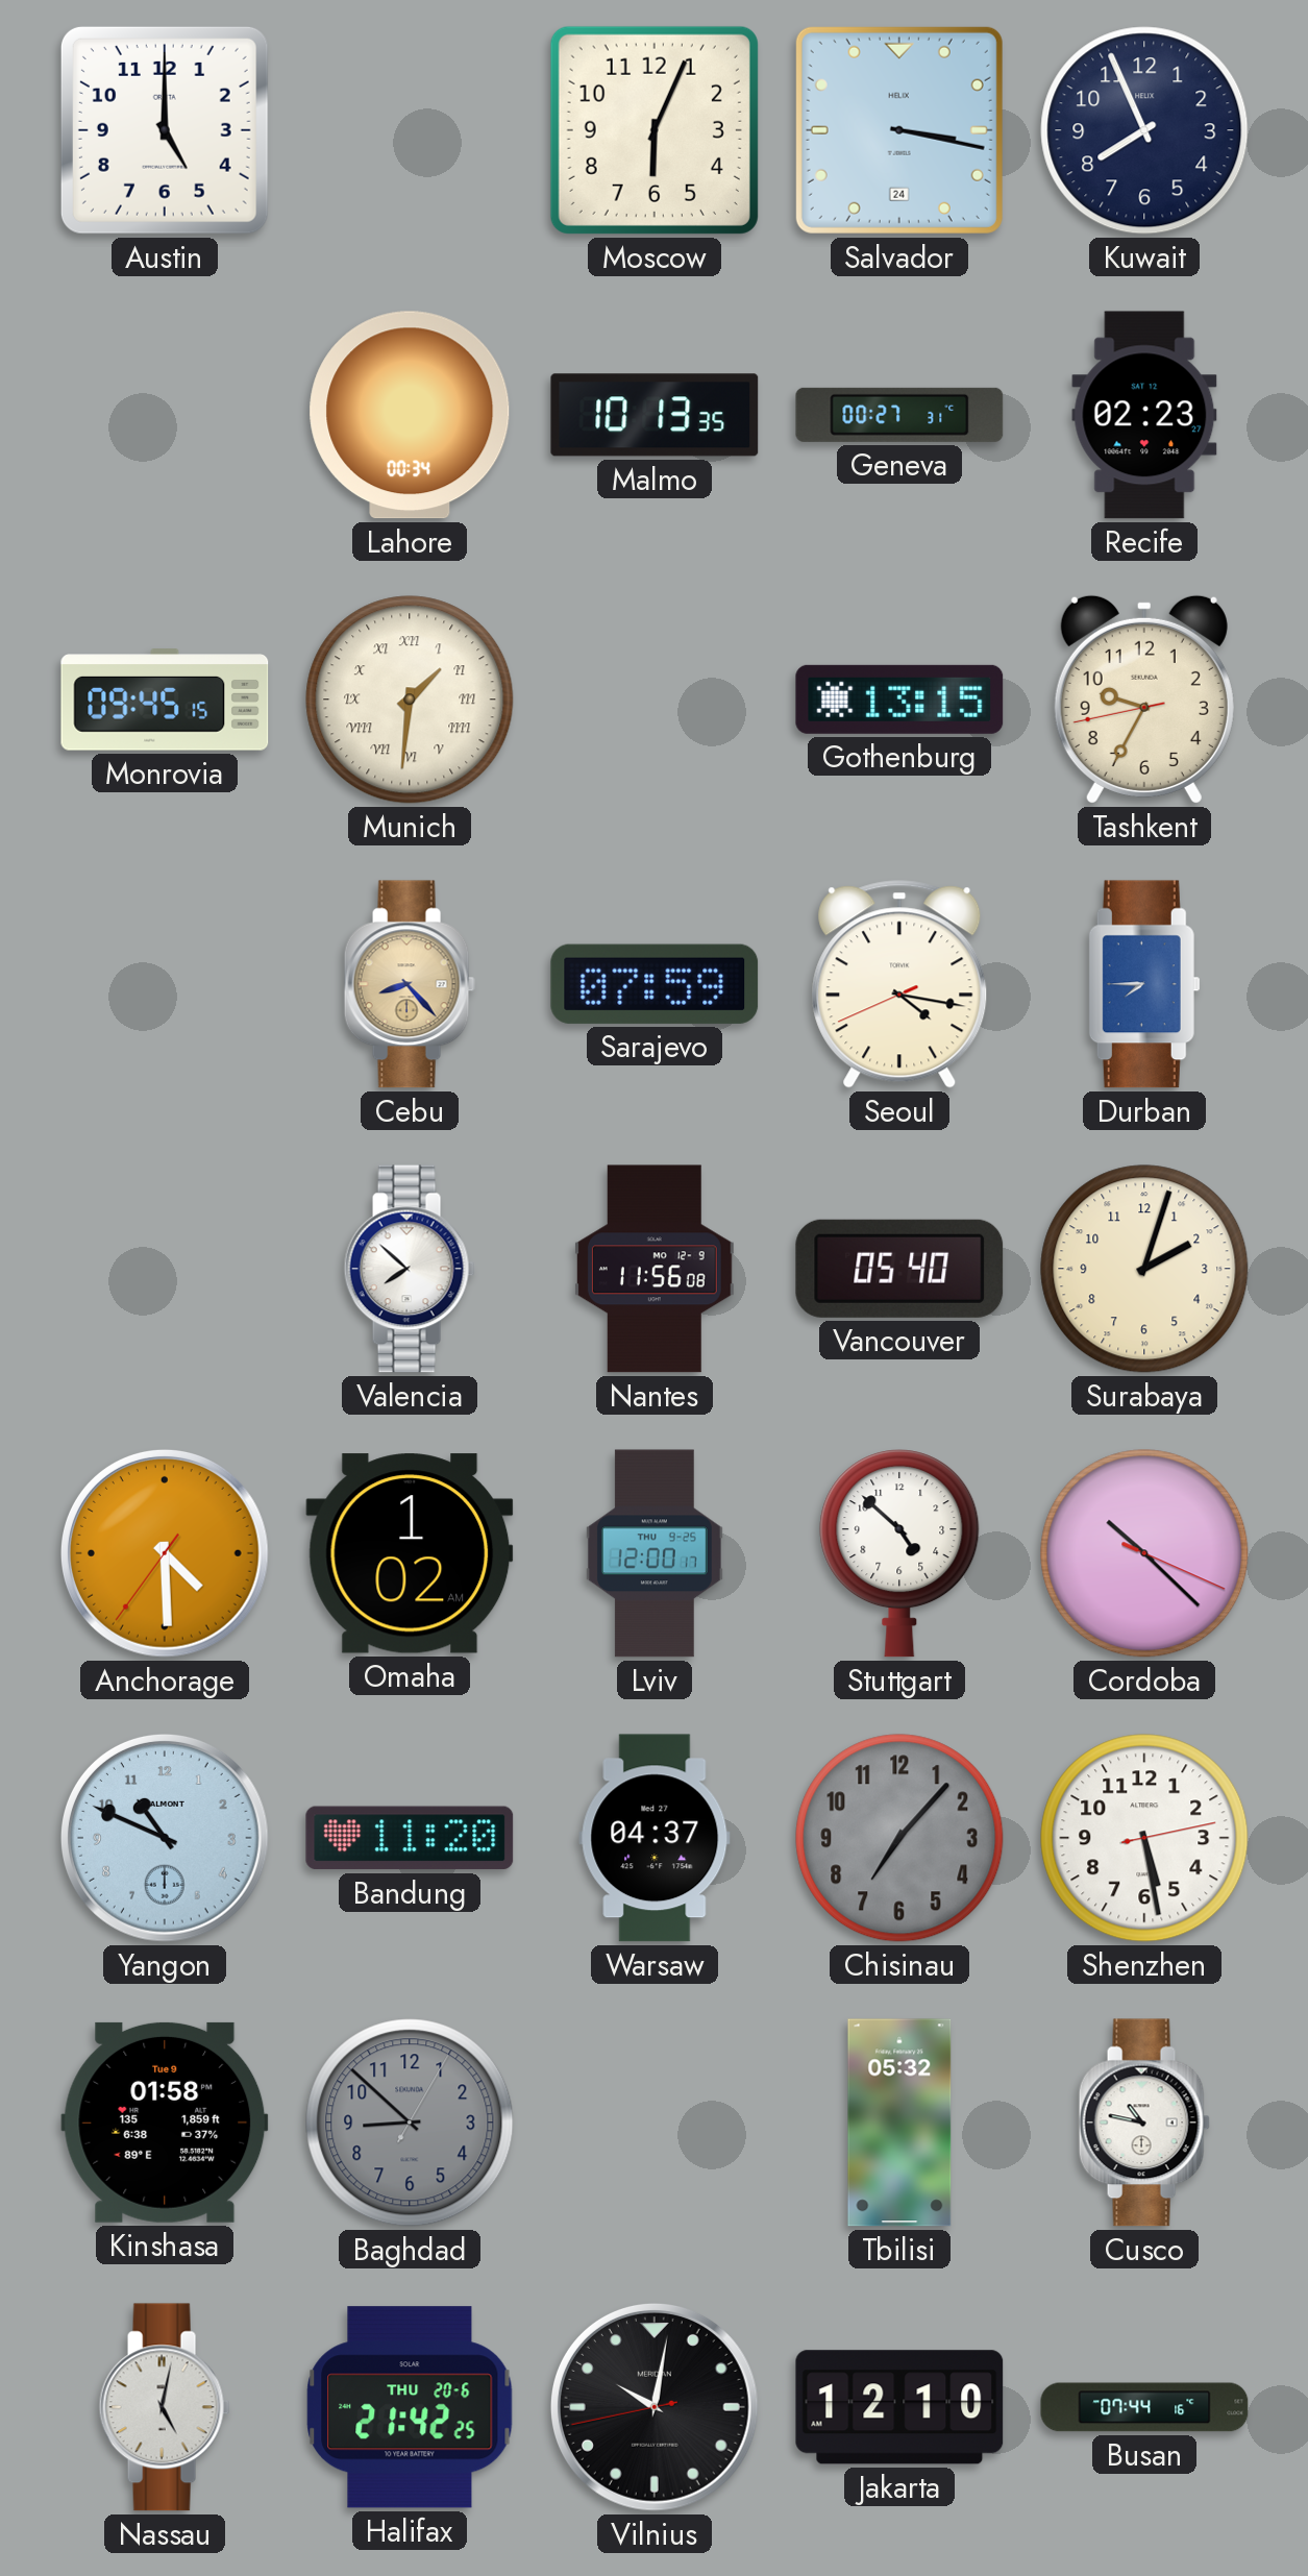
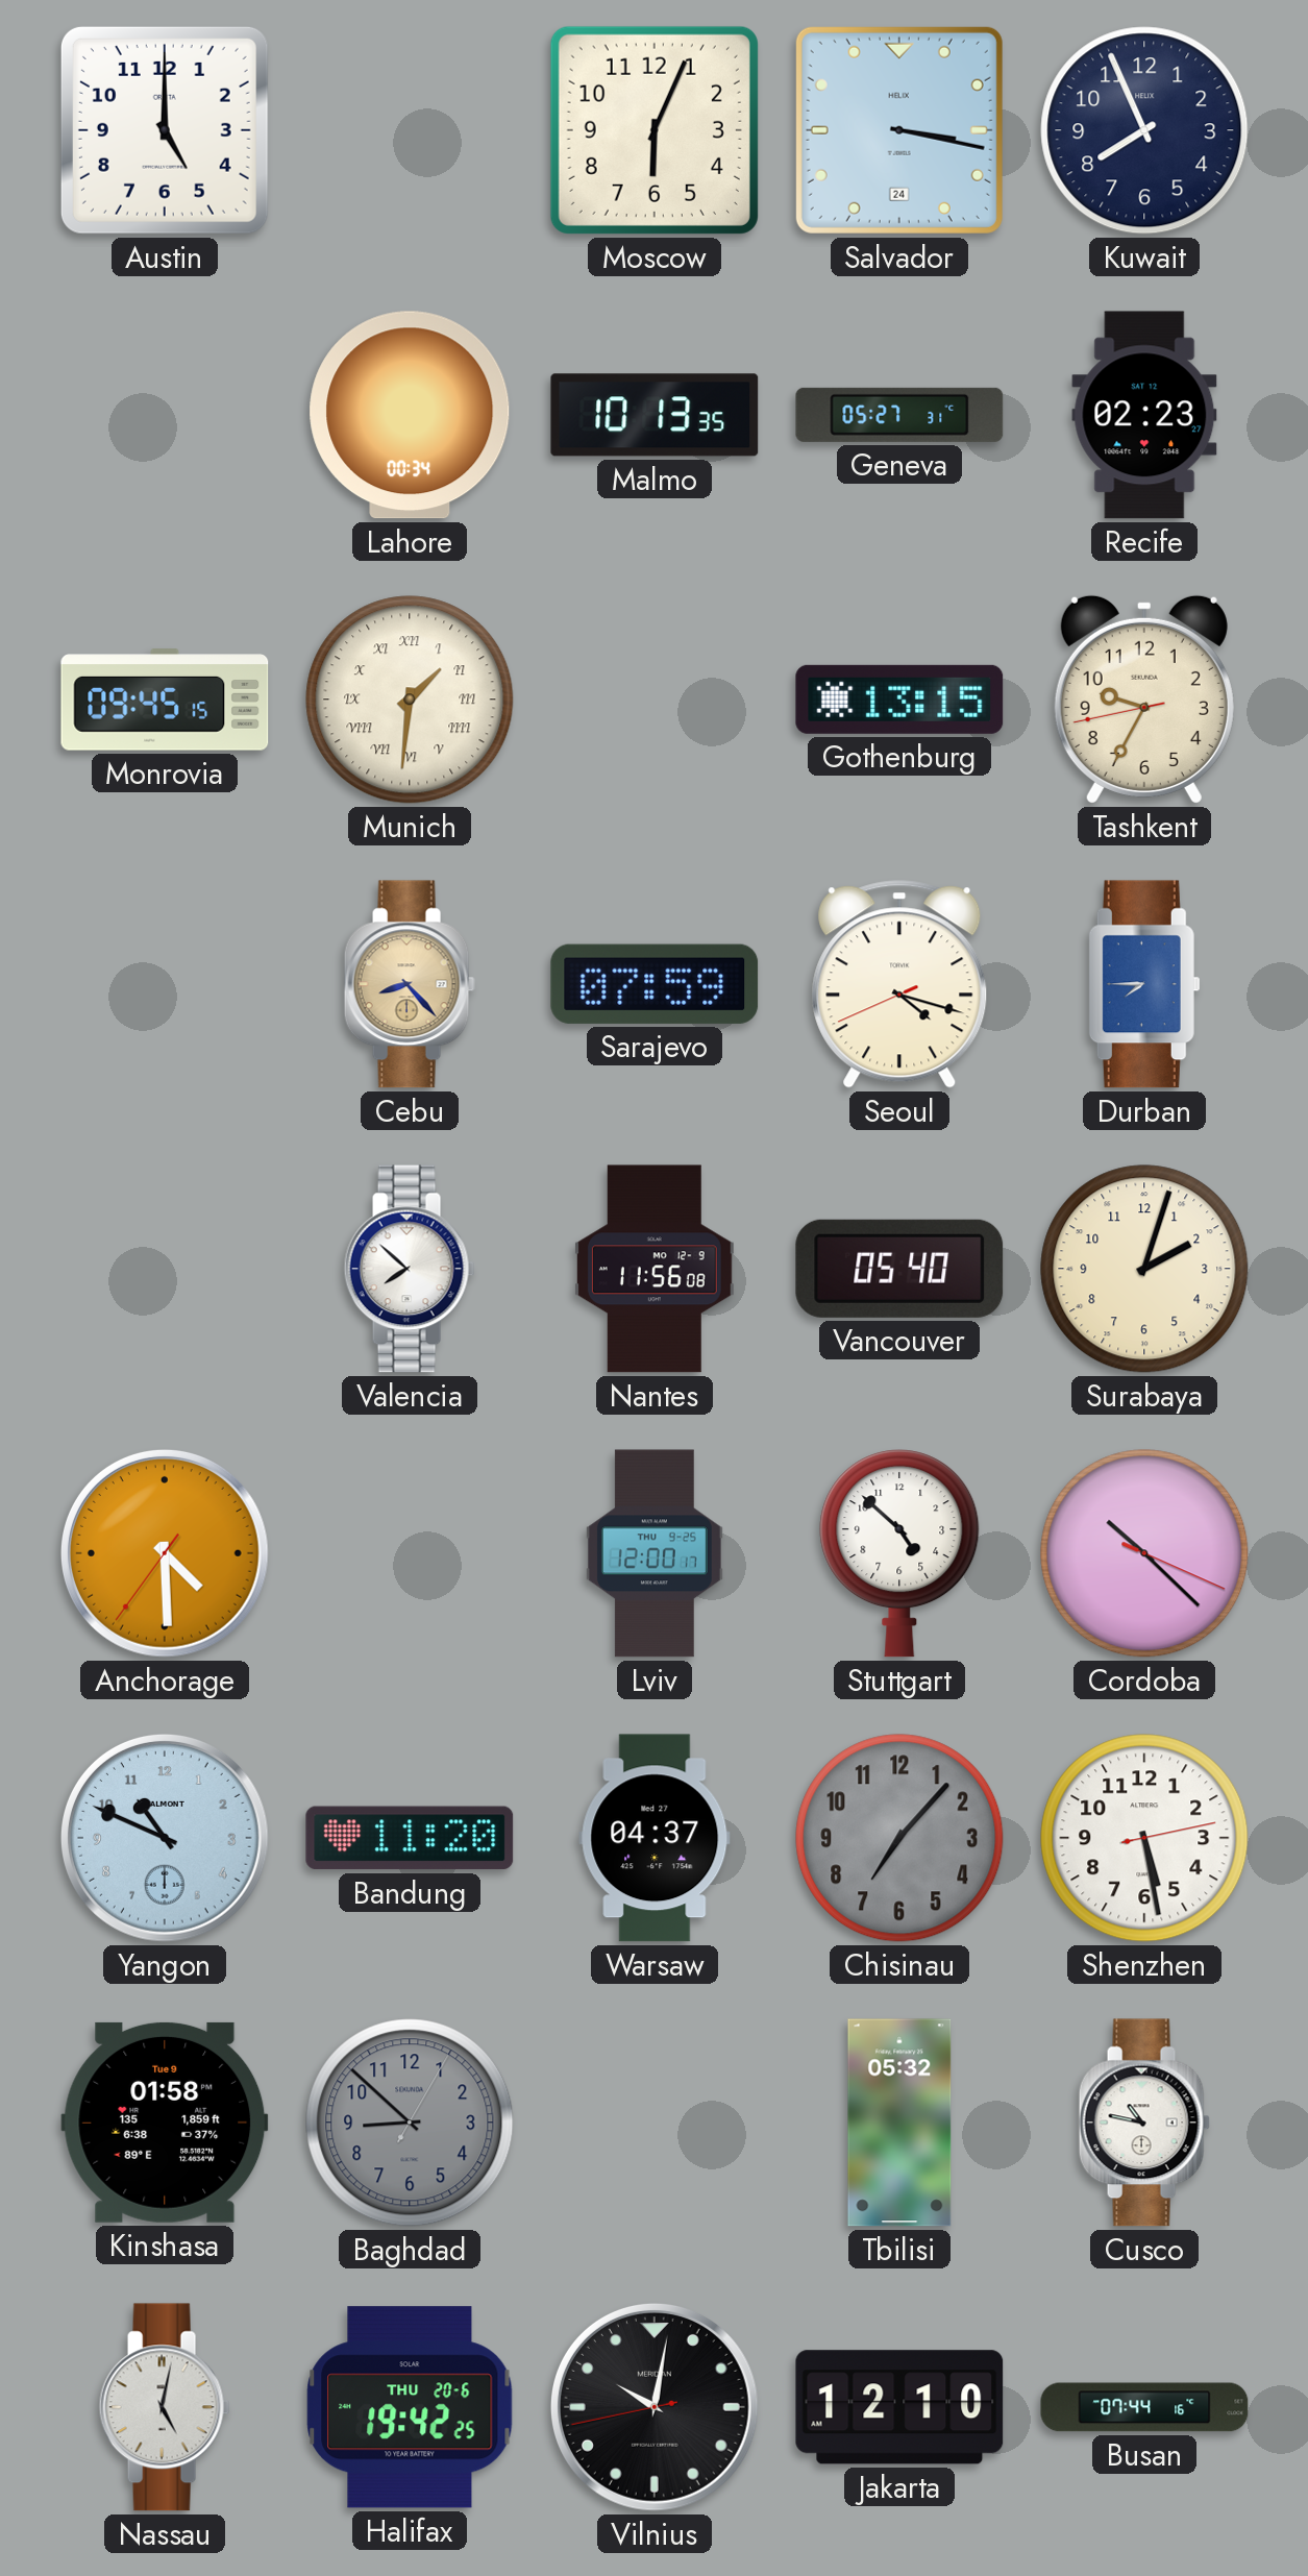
Geneva: 00:27 -> 05:27 (899, 415)
Seoul: 4:16 -> 4:17 (899, 984)
Omaha: 1:02 -> none (410, 1553)
Halifax: 21:42 -> 19:42 (410, 2407)
